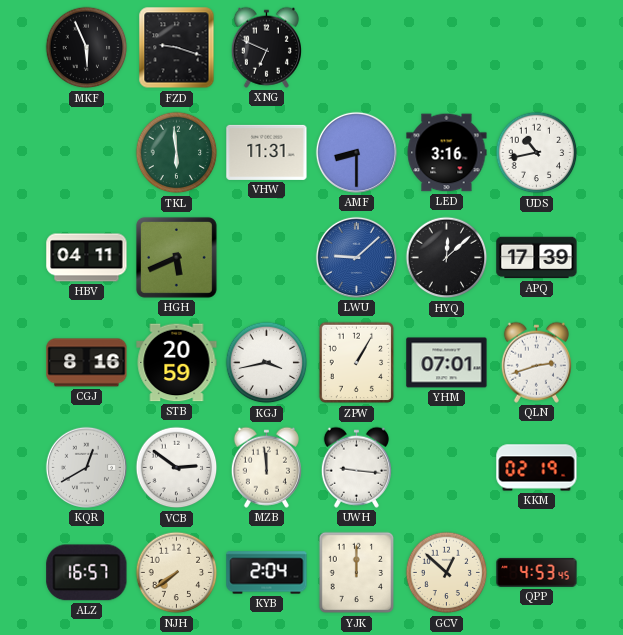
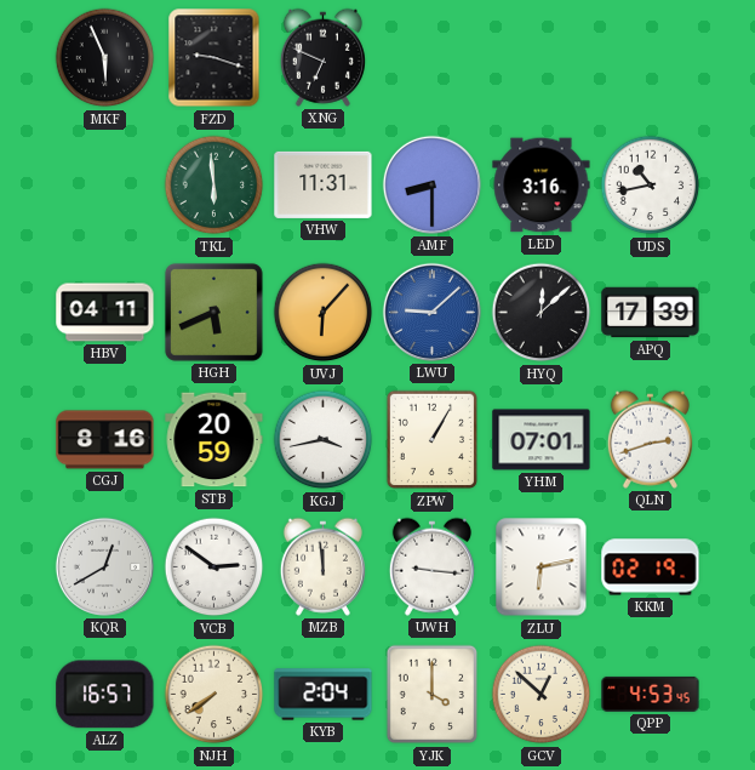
UVJ: none -> 6:07 (324, 313)
ZLU: none -> 6:13 (542, 567)
YJK: 12:00 -> 4:00 (433, 695)
